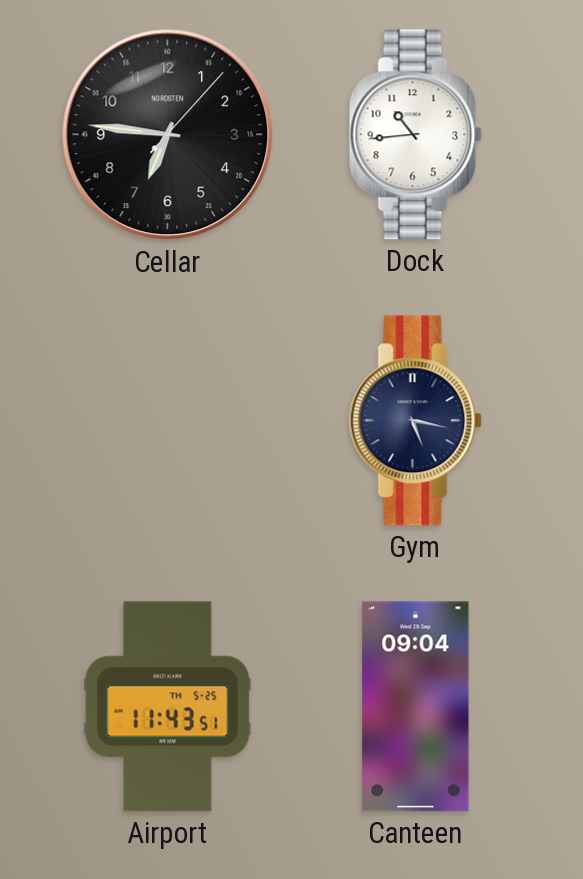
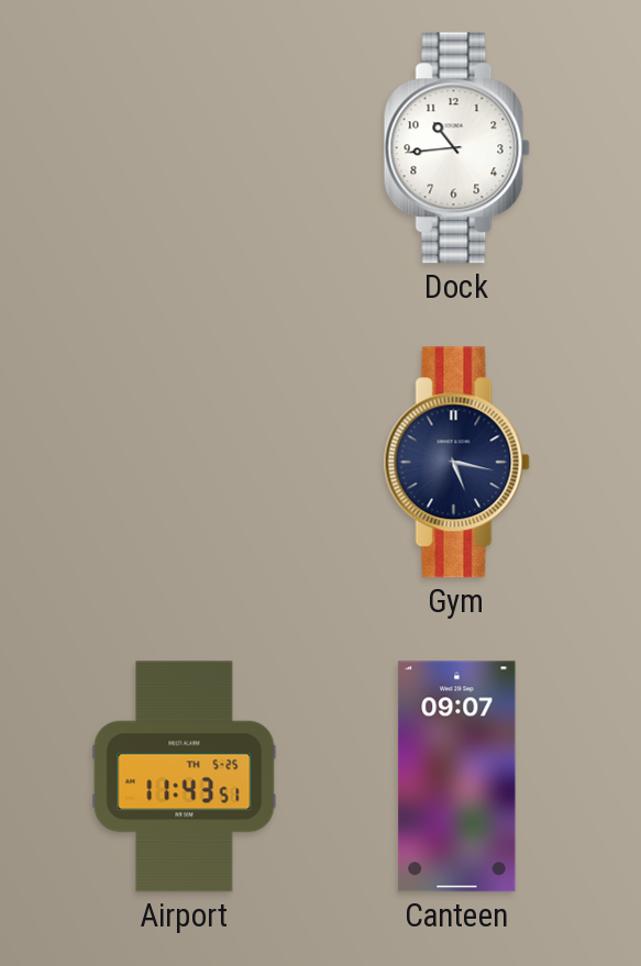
Cellar: 6:46 -> none (168, 135)
Canteen: 09:04 -> 09:07 (457, 777)
